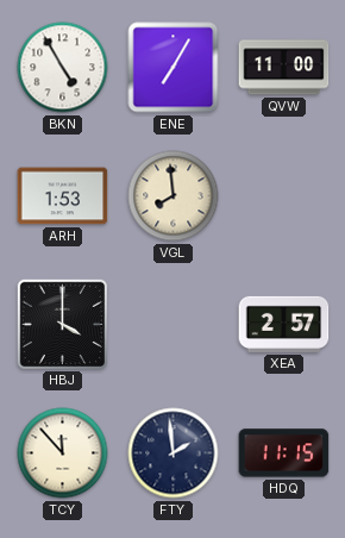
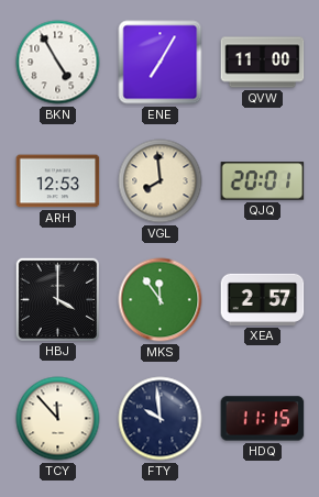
ARH: 1:53 -> 12:53 (58, 181)
QJQ: none -> 20:01 (263, 181)
MKS: none -> 11:54 (161, 300)
FTY: 1:59 -> 9:59 (161, 419)
